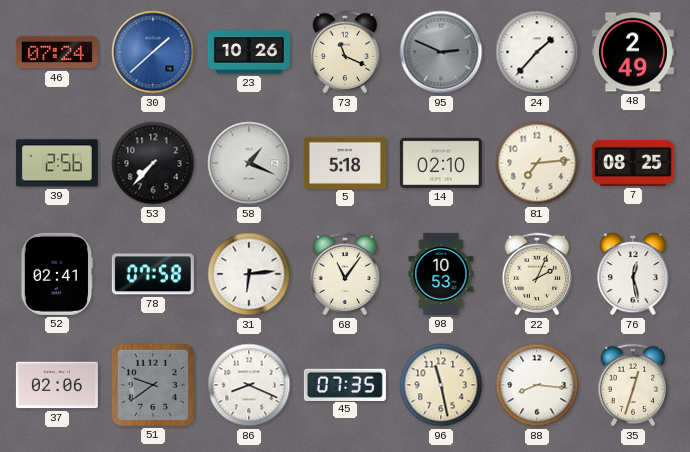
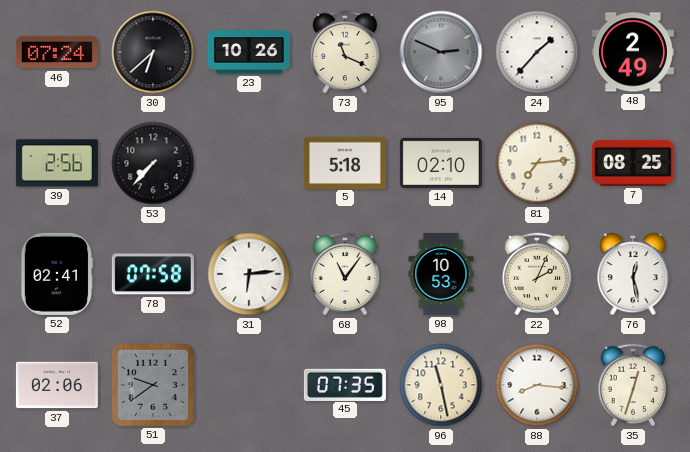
30: 1:38 -> 6:38 (153, 52)
30 dial: blue -> black (153, 52)
58: 1:19 -> none (249, 163)
86: 8:19 -> none (249, 385)
